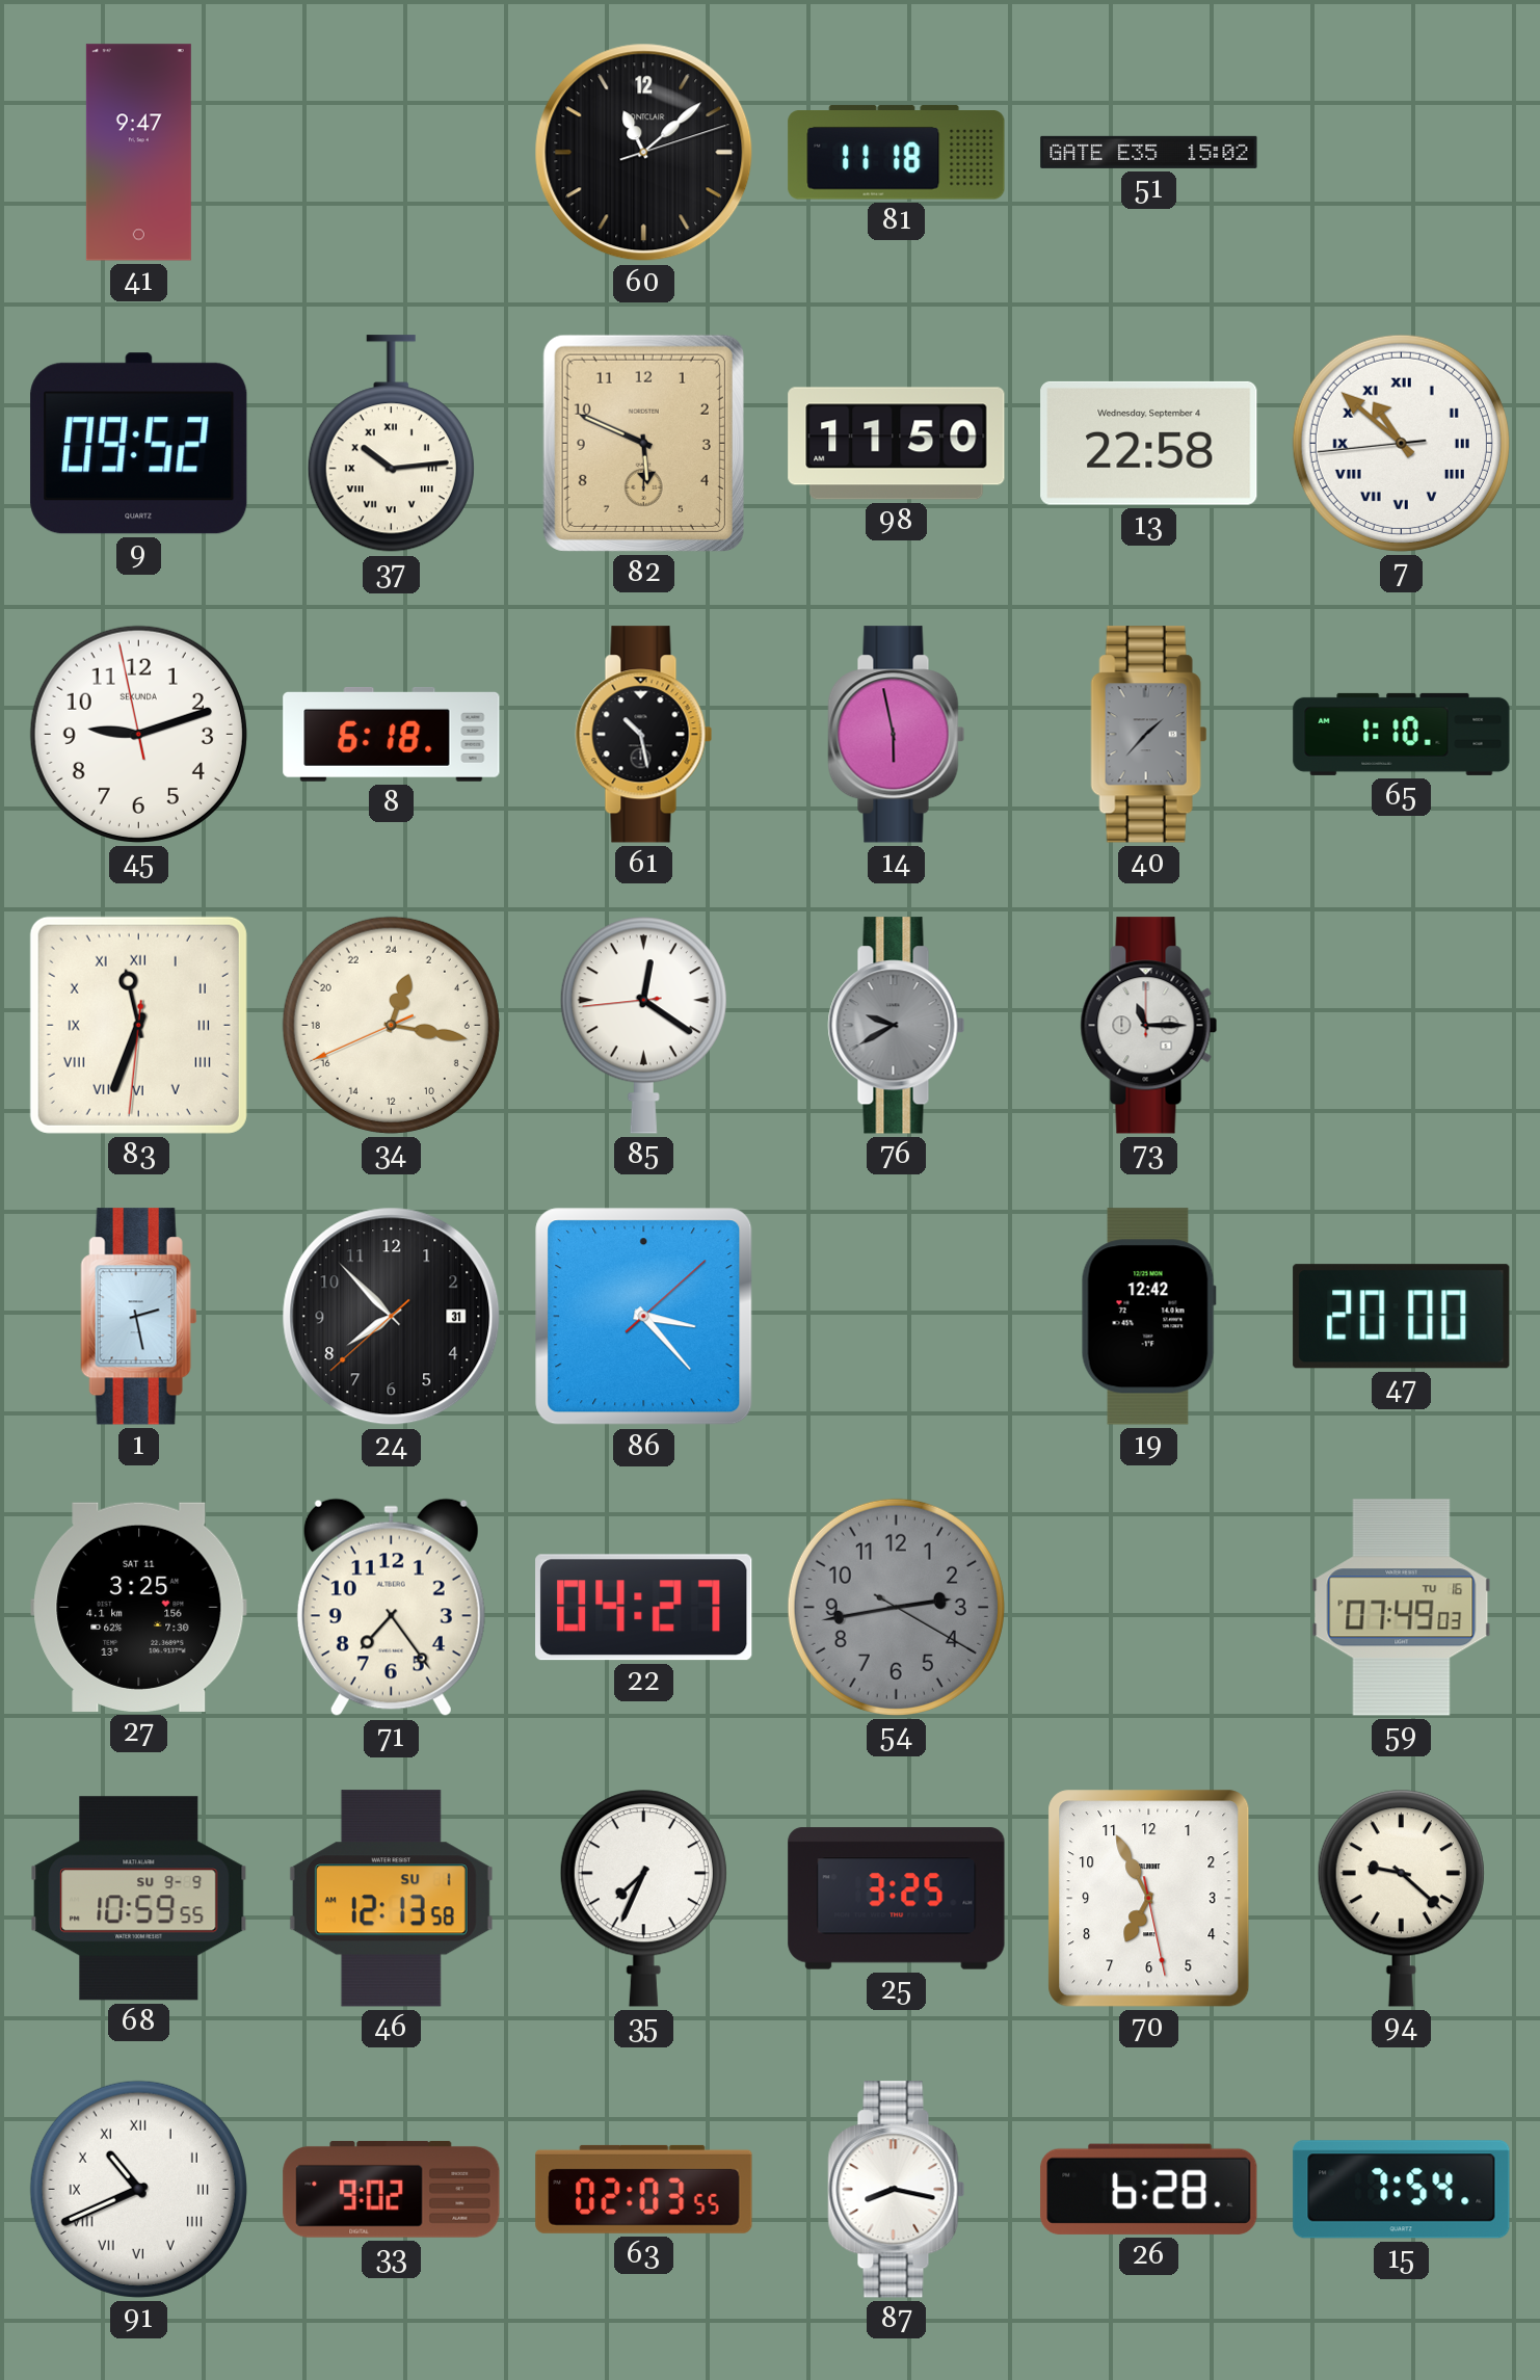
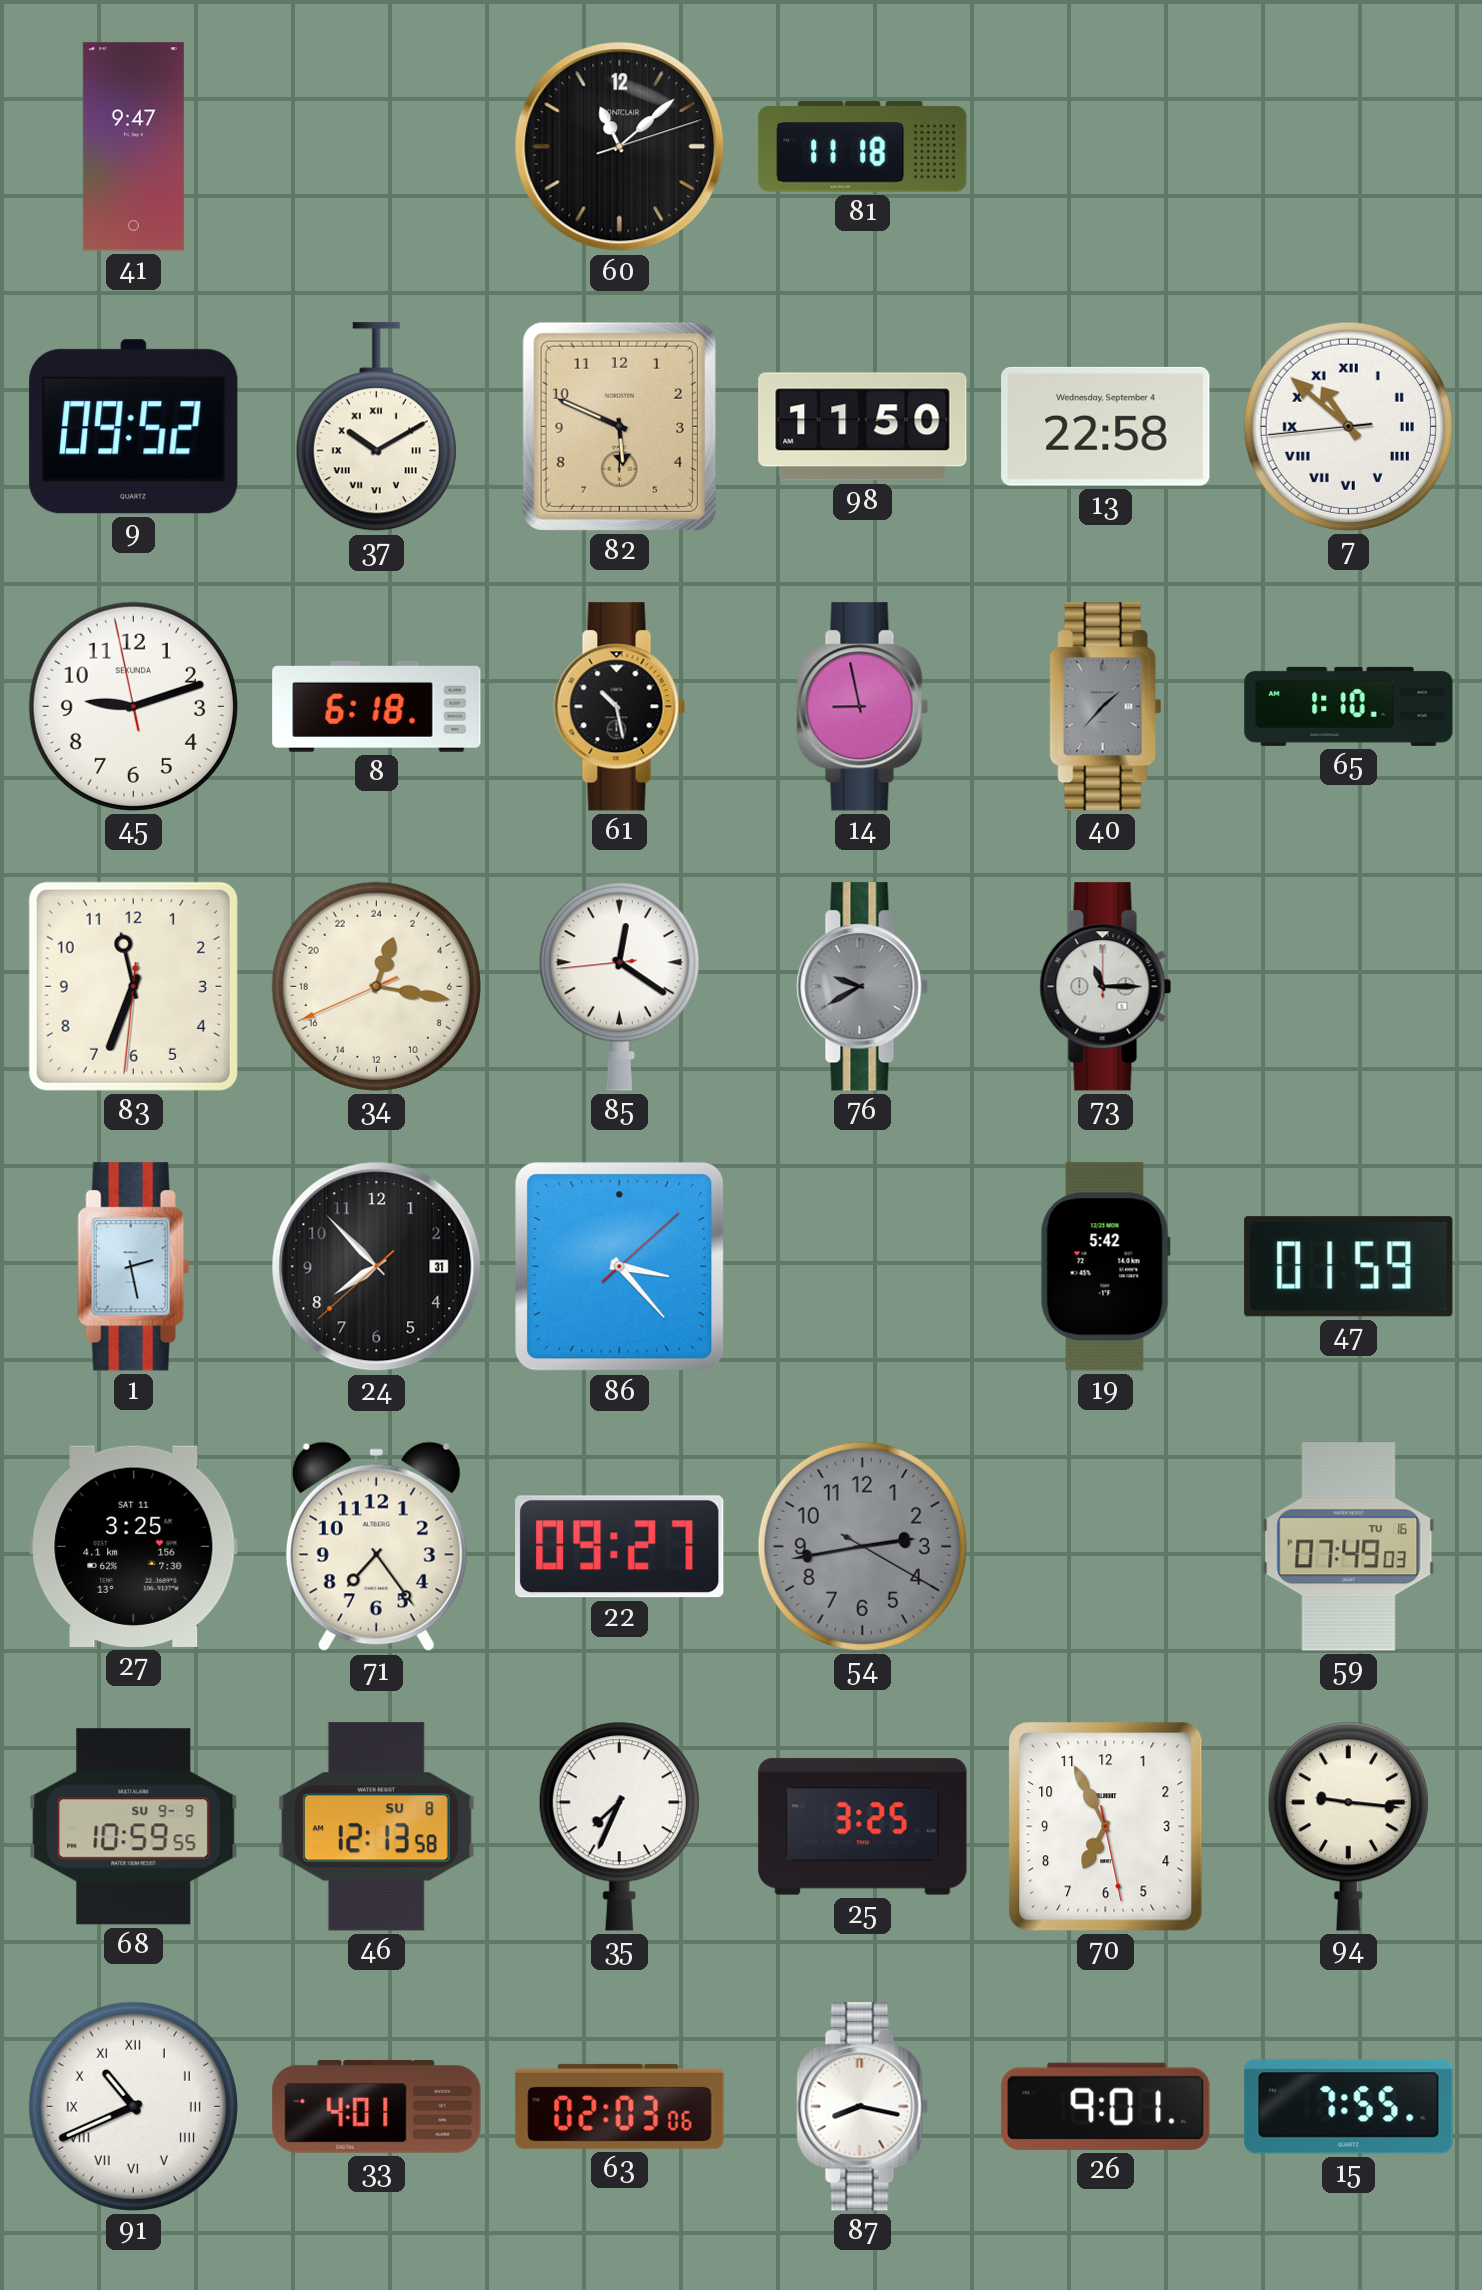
51: 15:02 -> none (1149, 152)
37: 10:14 -> 10:10 (376, 427)
14: 5:58 -> 8:58 (863, 707)
83 numerals: Roman -> Arabic (133, 986)
19: 12:42 -> 5:42 (1105, 1267)
47: 20:00 -> 01:59 (1349, 1267)
22: 04:27 -> 09:27 (620, 1547)
46 date: SU 1 -> SU 8 (376, 1827)
94: 9:22 -> 9:16 (1348, 1826)
33: 9:02 -> 4:01 (377, 2106)
63: 02:03:55 -> 02:03:06 (620, 2106)
26: 6:28 -> 9:01 (1106, 2106)
15: 7:54 -> 7:55 (1349, 2107)
